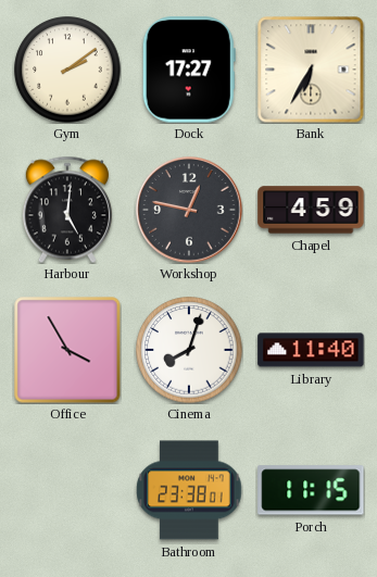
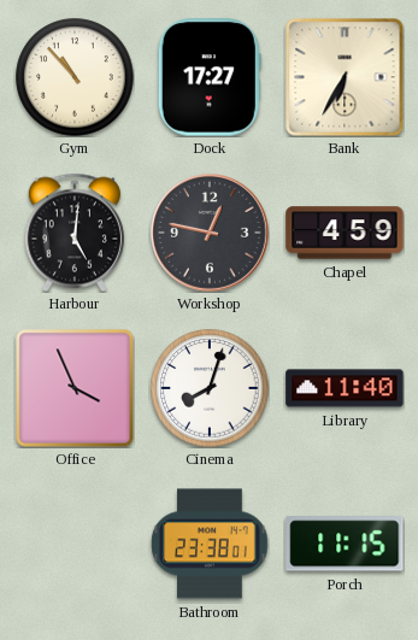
Gym: 2:09 -> 10:53 (75, 77)
Office: 3:55 -> 3:56 (75, 388)
